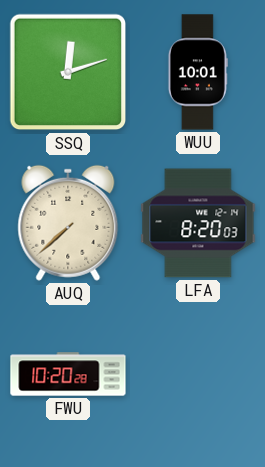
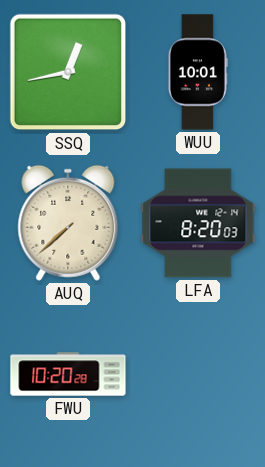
SSQ: 12:12 -> 12:43 (68, 72)
